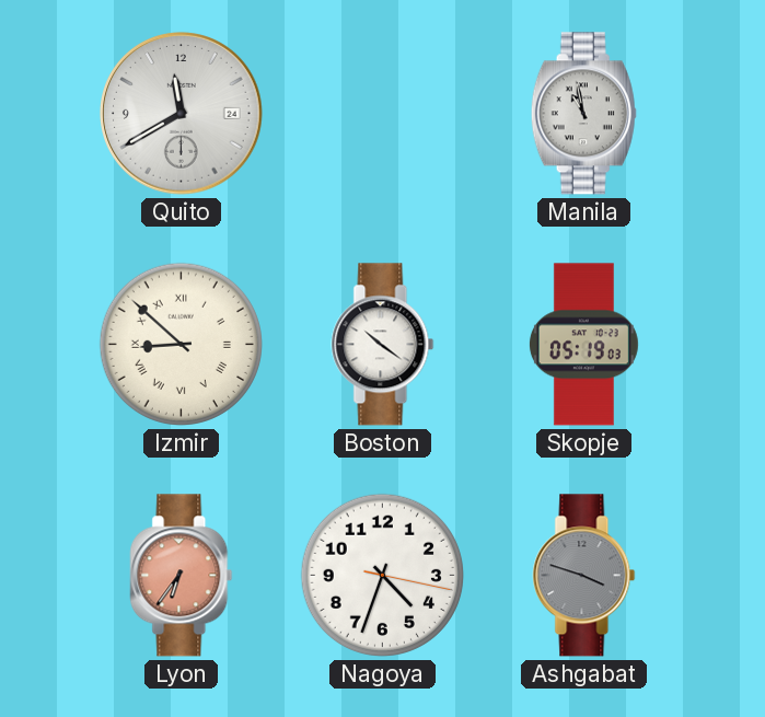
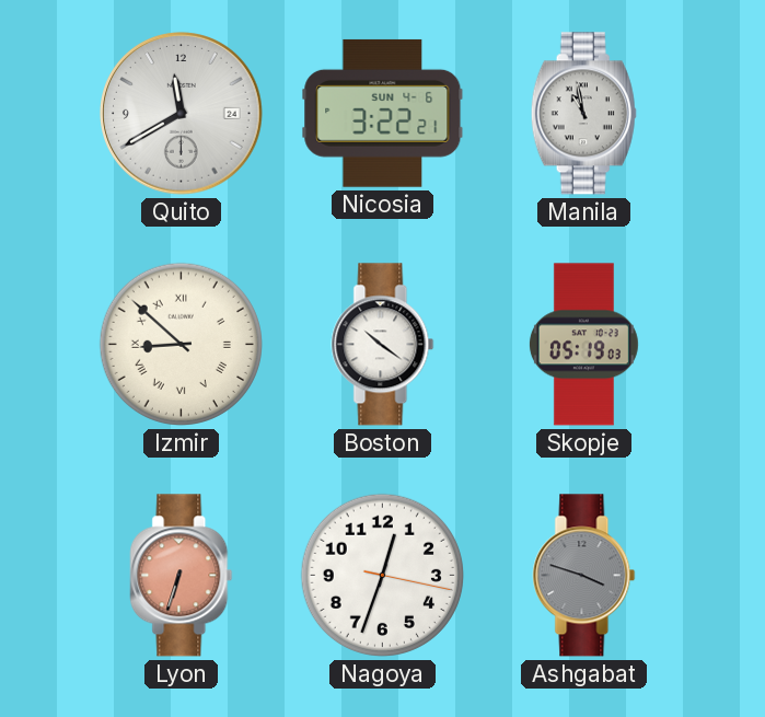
Nicosia: none -> 3:22 (383, 113)
Lyon: 6:36 -> 6:33 (182, 576)
Nagoya: 4:33 -> 12:33 (382, 575)
